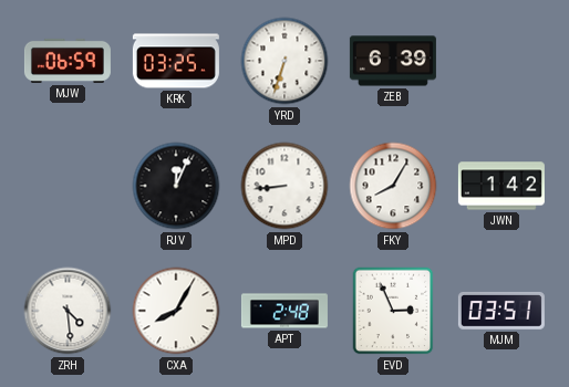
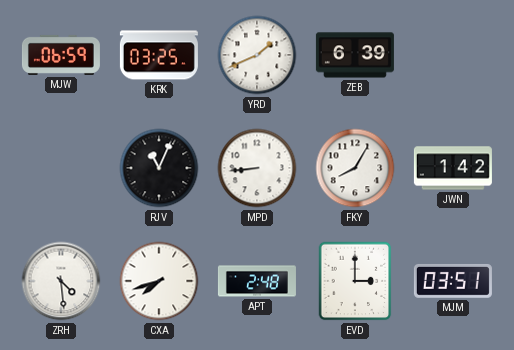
YRD: 6:33 -> 1:41 (257, 55)
RJV: 12:04 -> 11:04 (159, 168)
CXA: 8:05 -> 7:42 (159, 281)
EVD: 2:56 -> 3:00 (355, 281)
